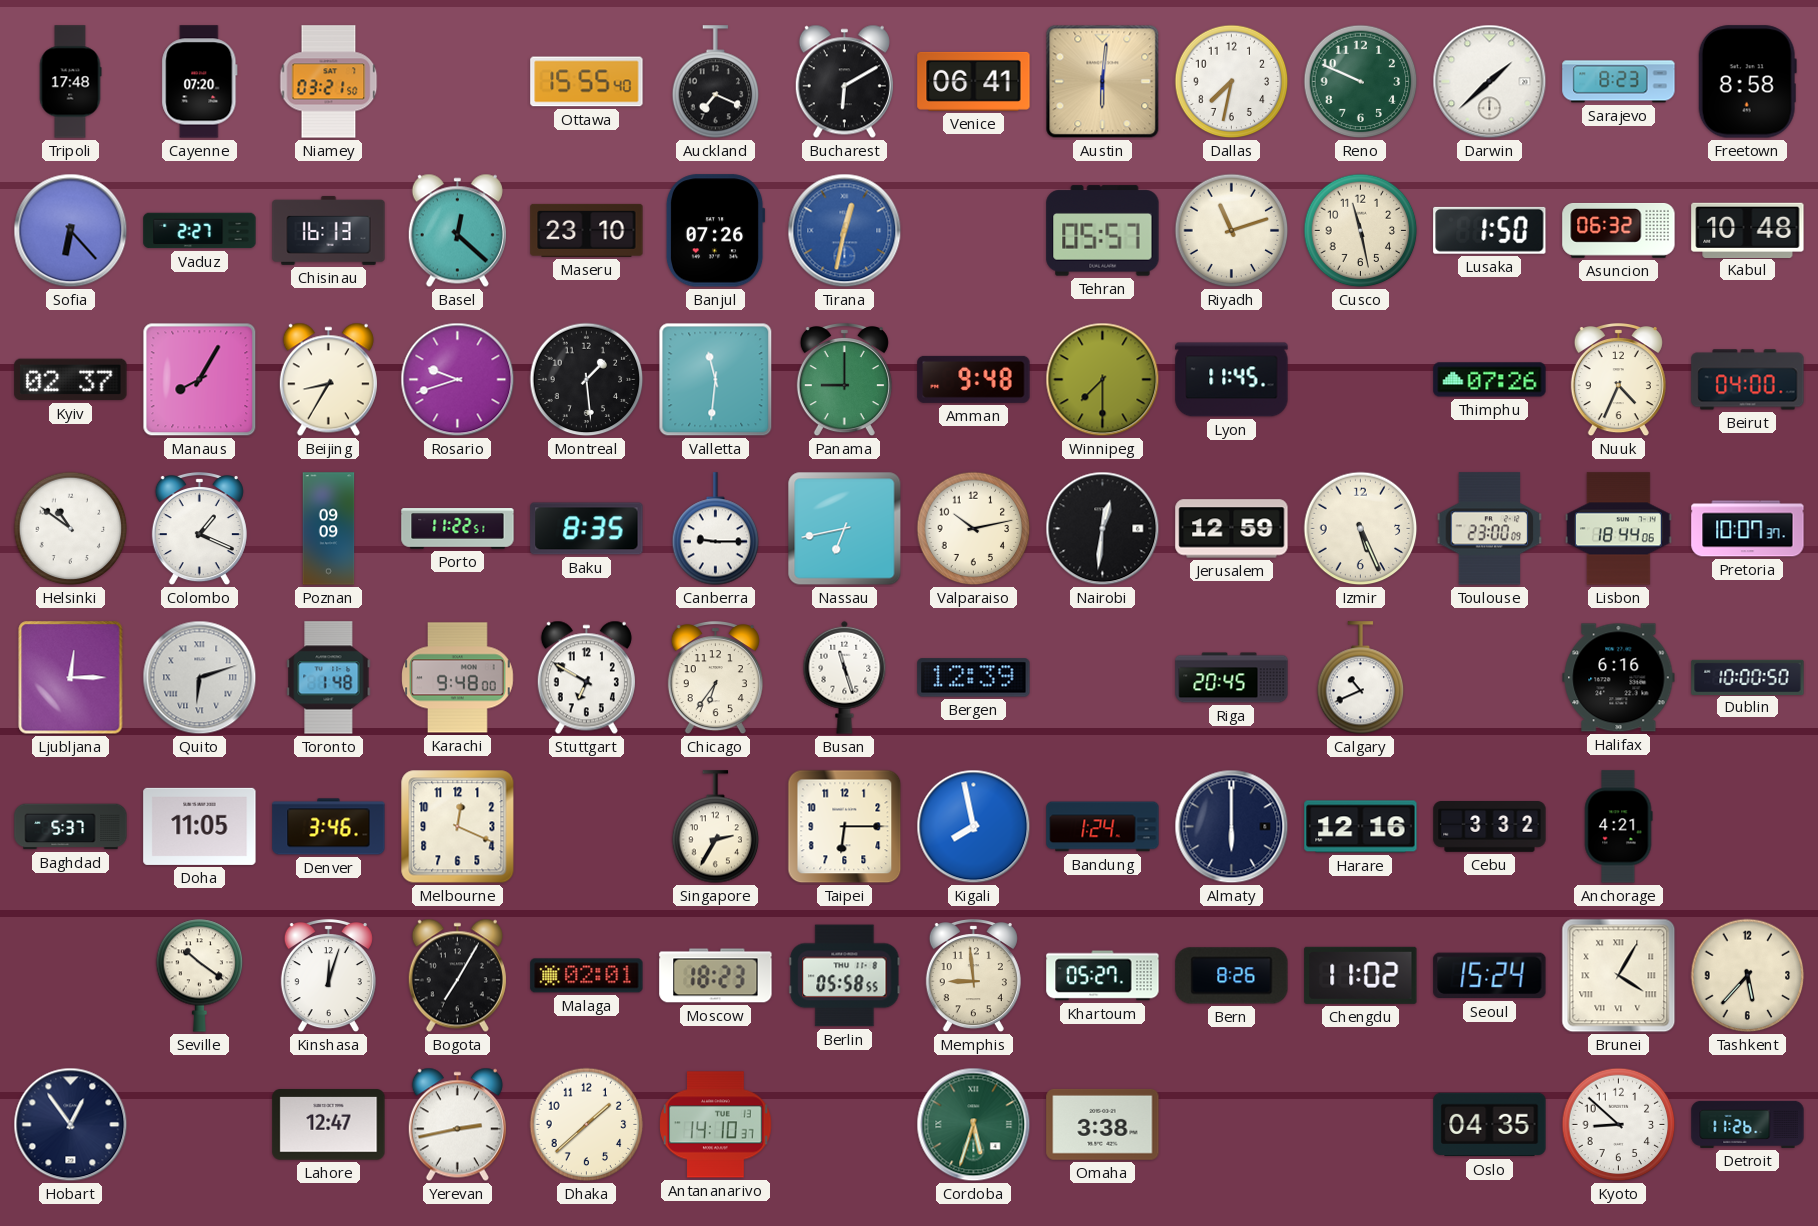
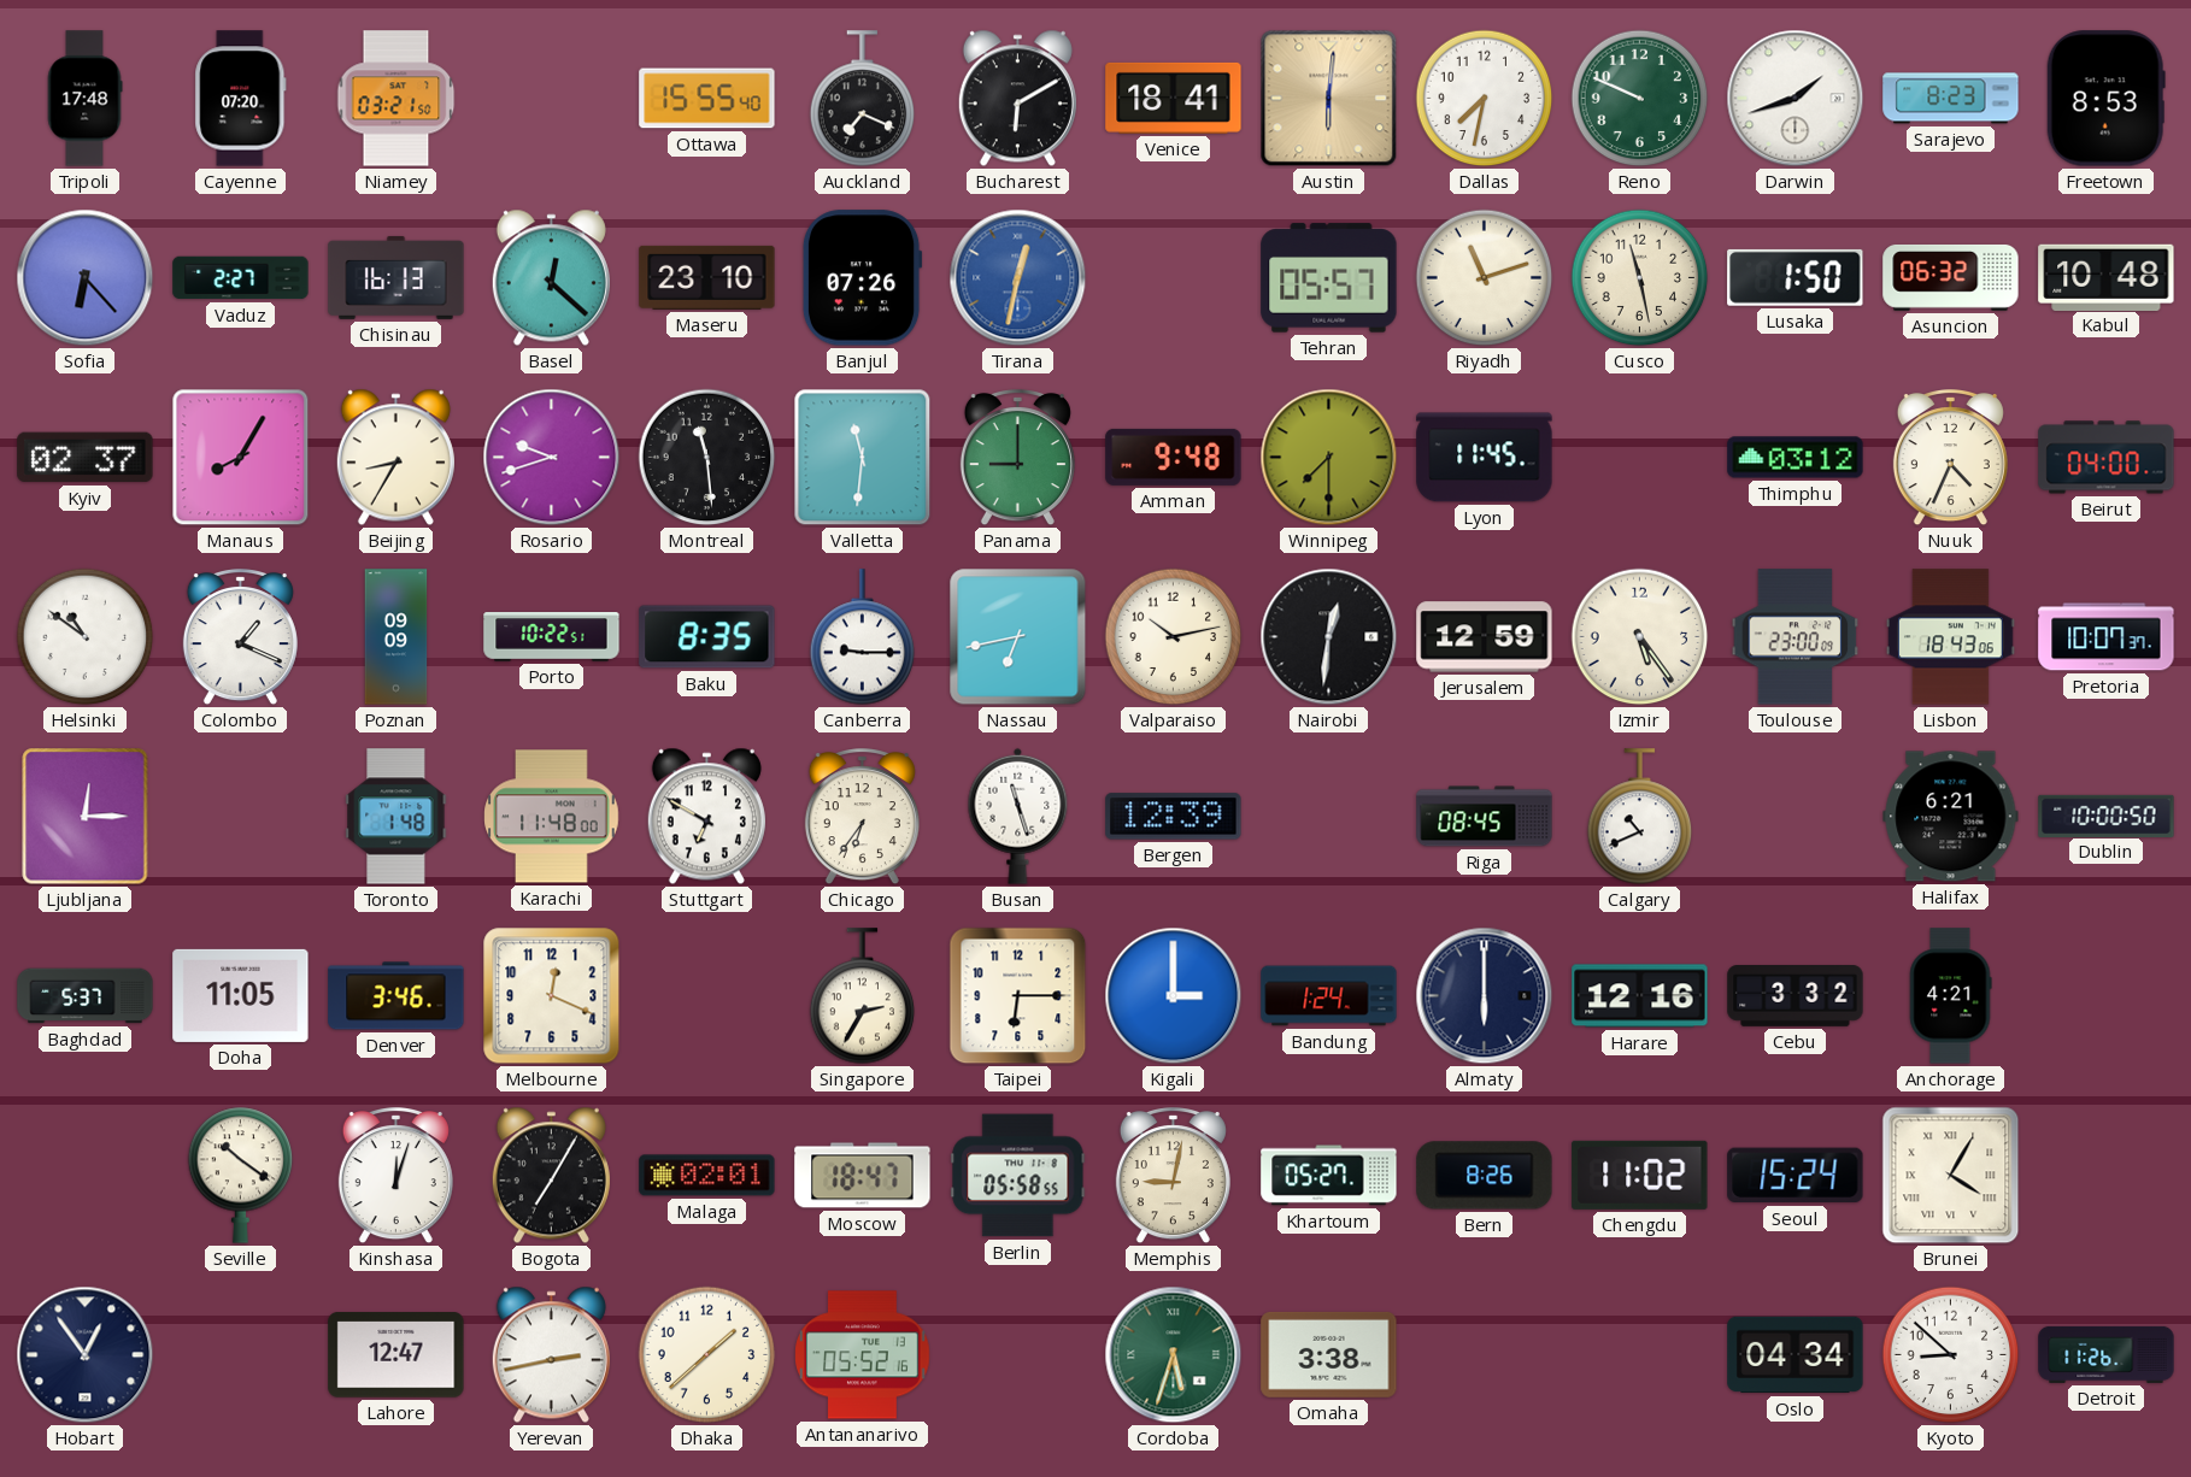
Venice: 06:41 -> 18:41 (1174, 98)
Darwin: 1:38 -> 1:42 (1796, 99)
Freetown: 8:58 -> 8:53 (2105, 99)
Montreal: 1:29 -> 11:29 (707, 458)
Thimphu: 07:26 -> 03:12 (1796, 458)
Porto: 11:22 -> 10:22 (552, 637)
Izmir: 5:26 -> 5:24 (1640, 637)
Lisbon: 18:44 -> 18:43 (1950, 637)
Quito: 6:12 -> none (200, 678)
Karachi: 9:48 -> 11:48 (552, 817)
Riga: 20:45 -> 08:45 (1485, 817)
Halifax: 6:16 -> 6:21 (1951, 817)
Kigali: 7:58 -> 3:00 (1174, 996)
Moscow: 18:23 -> 18:47 (863, 1176)
Memphis: 8:59 -> 9:02 (1173, 1177)
Tashkent: 5:37 -> none (1748, 976)
Antananarivo: 14:10 -> 05:52 (863, 1355)
Oslo: 04:35 -> 04:34 (1796, 1355)
